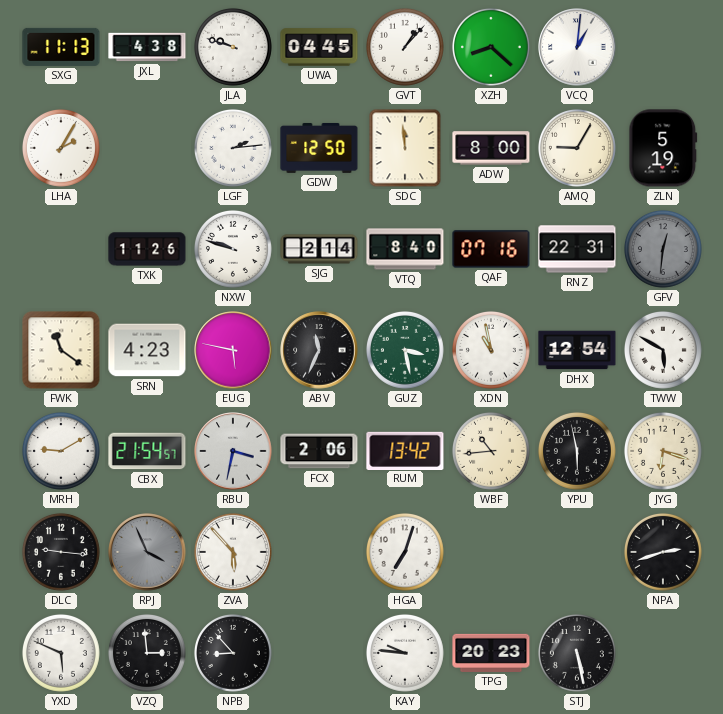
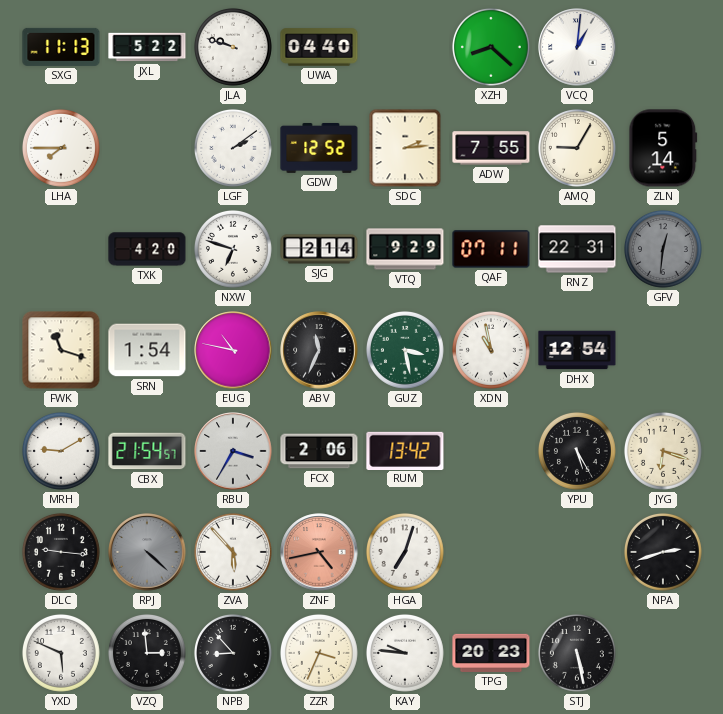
JXL: 4:38 -> 5:22 (147, 47)
UWA: 04:45 -> 04:40 (319, 47)
GVT: 1:07 -> none (405, 47)
LHA: 2:05 -> 7:45 (61, 148)
LGF: 2:14 -> 2:09 (233, 148)
GDW: 12:50 -> 12:52 (319, 148)
SDC: 11:59 -> 2:14 (405, 148)
ADW: 8:00 -> 7:55 (491, 148)
ZLN: 5:19 -> 5:14 (663, 148)
TXK: 11:26 -> 4:20 (147, 249)
NXW: 9:48 -> 6:48 (233, 249)
VTQ: 8:40 -> 9:29 (405, 249)
QAF: 07:16 -> 07:11 (491, 249)
FWK: 11:21 -> 11:18 (61, 350)
SRN: 4:23 -> 1:54 (147, 350)
EUG: 5:47 -> 10:47 (233, 350)
TWW: 5:50 -> none (663, 350)
RBU: 3:32 -> 3:35 (233, 451)
WBF: 10:44 -> none (491, 451)
YPU: 5:58 -> 5:25 (577, 451)
RPJ: 3:56 -> 4:22 (147, 552)
ZNF: none -> 4:43 (319, 552)
ZZR: none -> 3:34 (319, 653)
